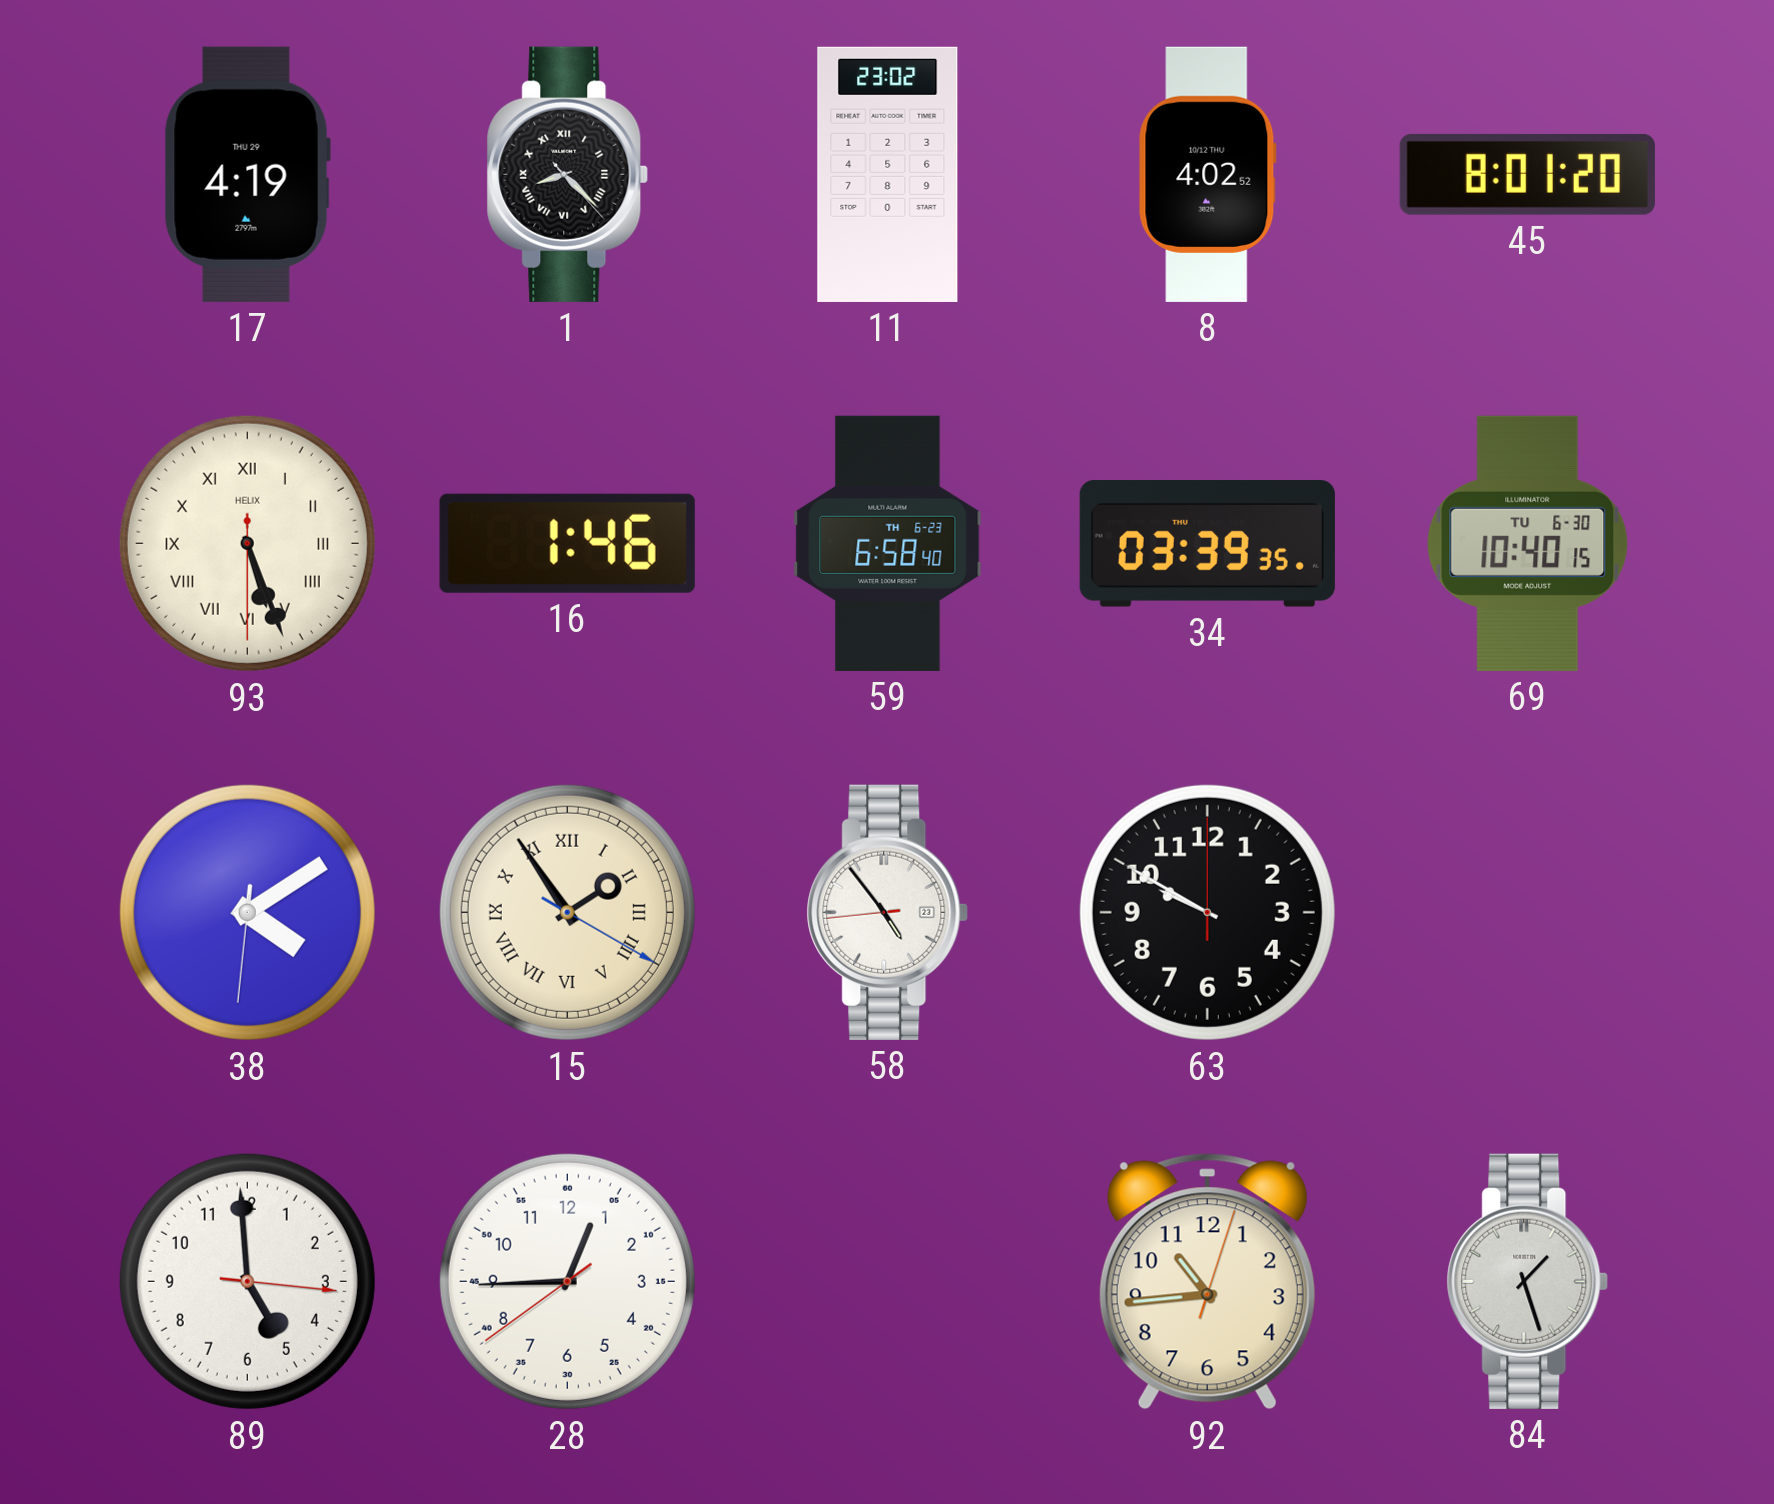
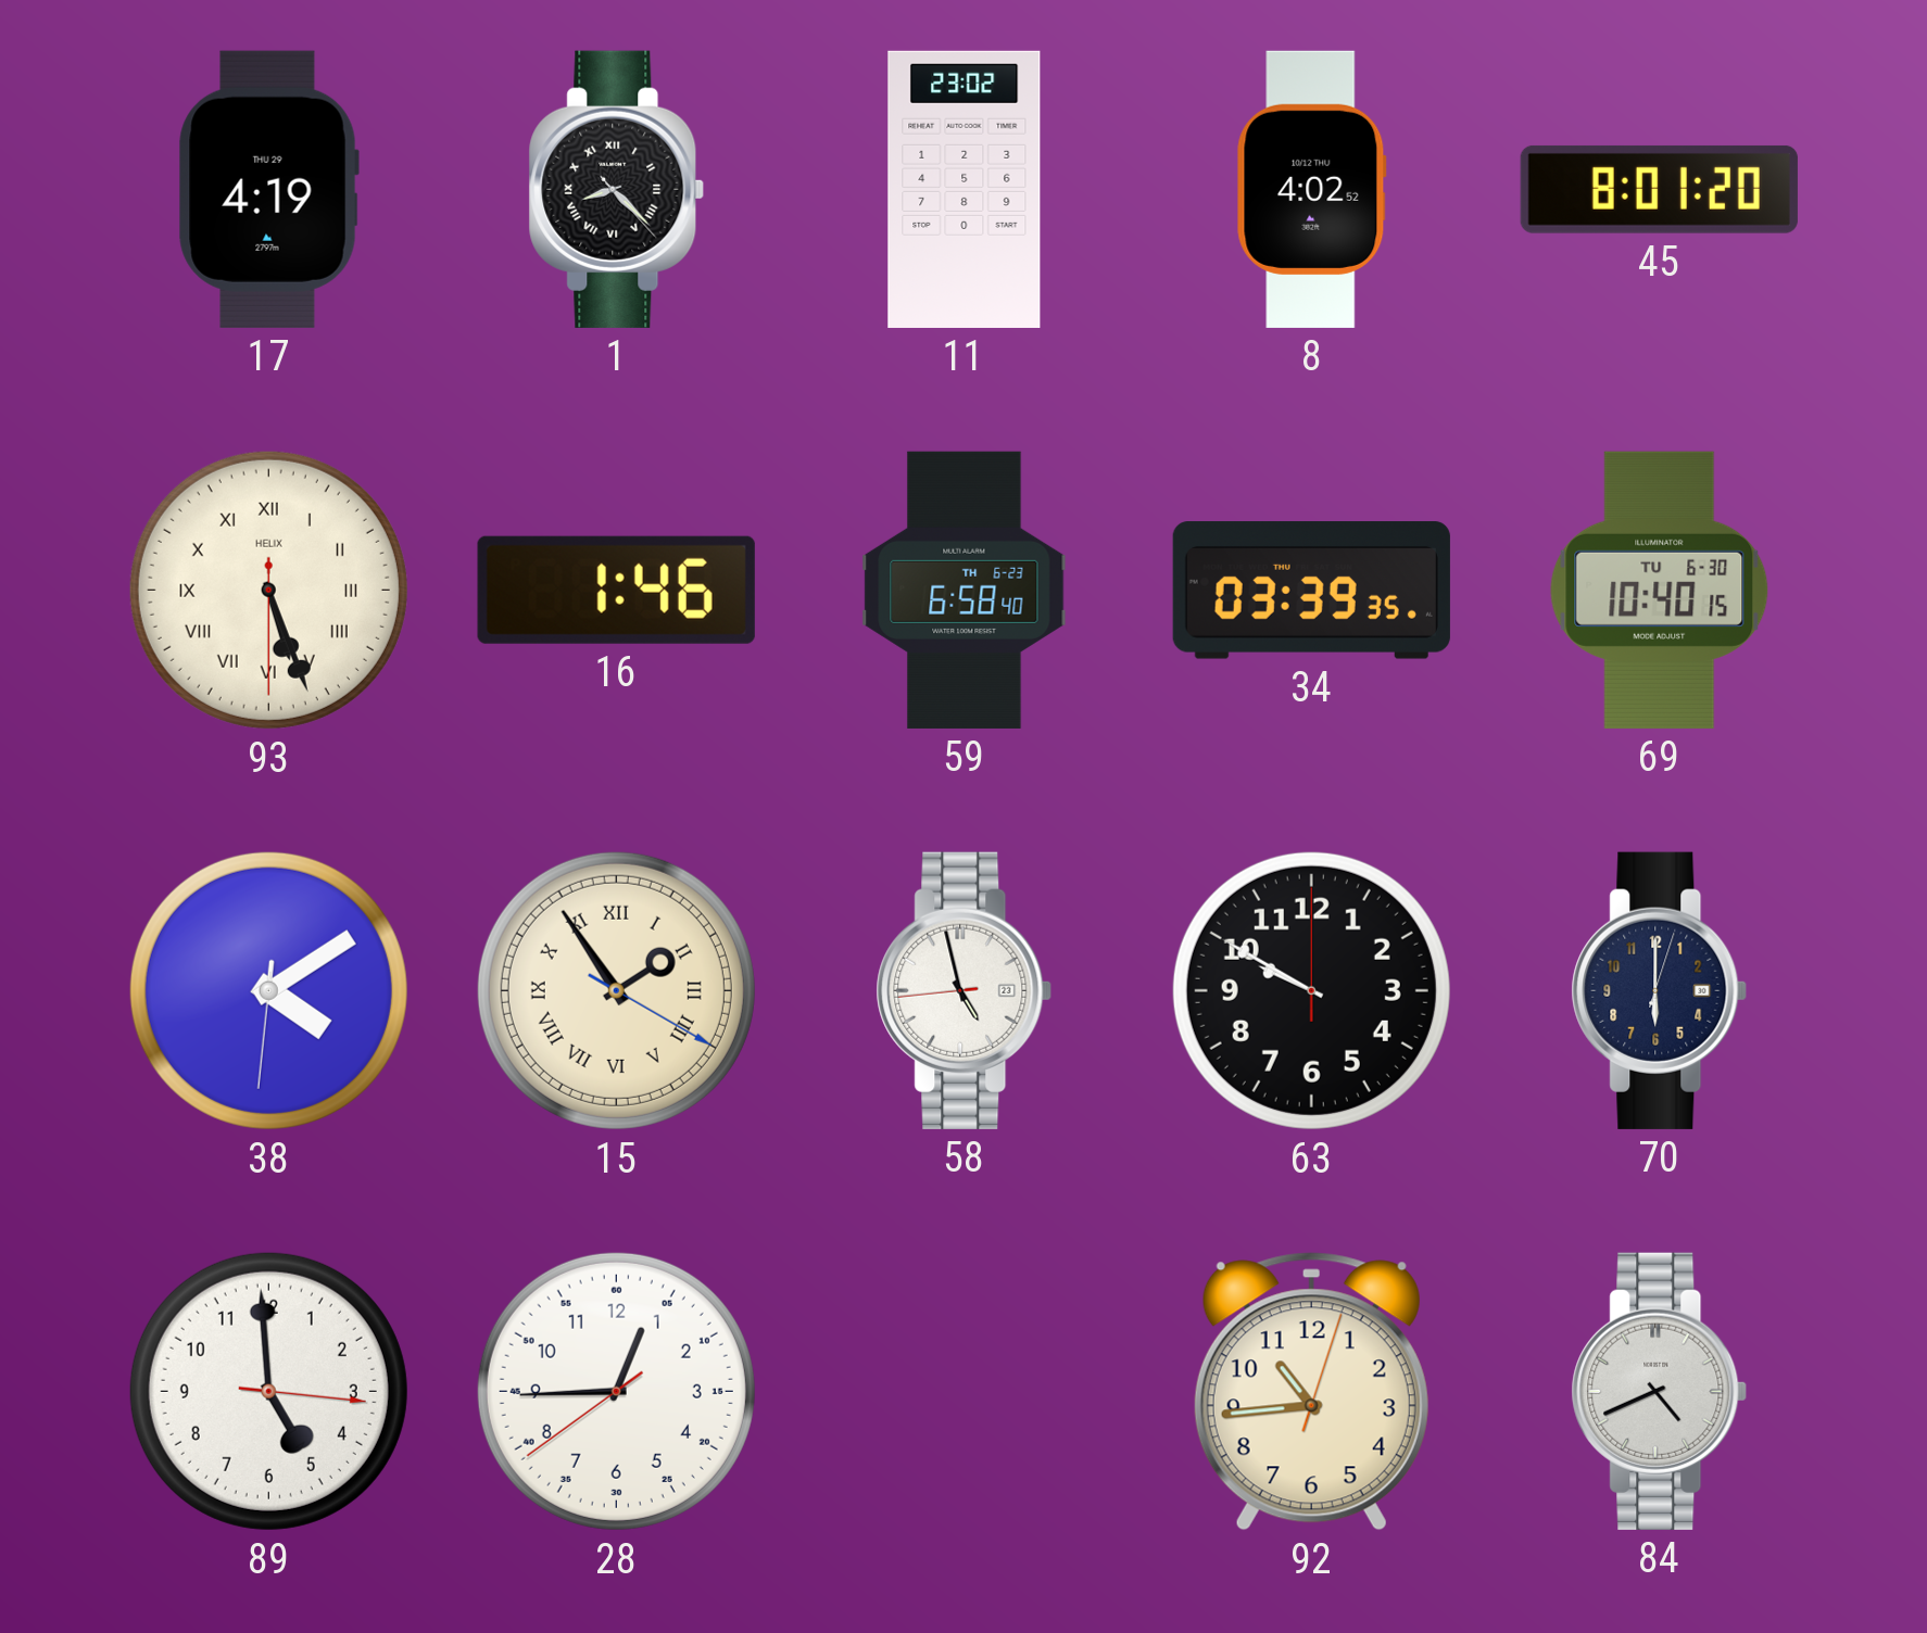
58: 4:53 -> 4:57 (965, 990)
70: none -> 6:00 (1660, 990)
84: 1:27 -> 4:41 (1660, 1391)
